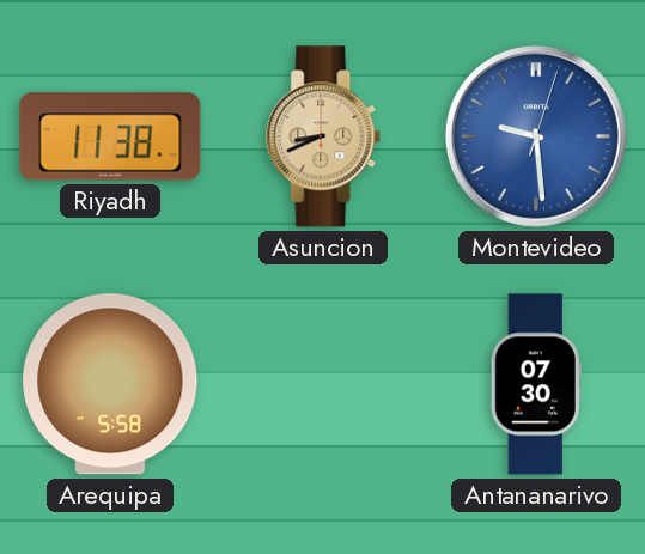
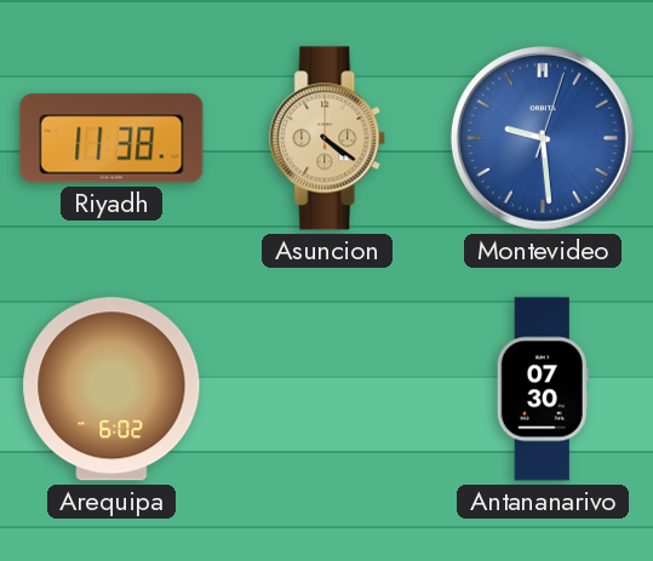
Asuncion: 8:41 -> 4:21 (328, 138)
Arequipa: 5:58 -> 6:02 (111, 389)
